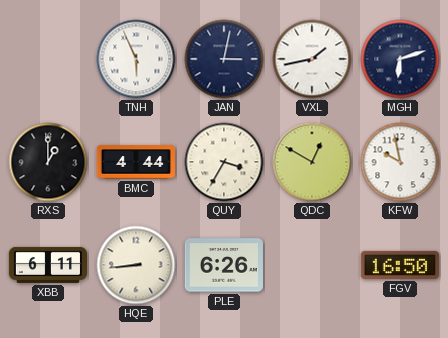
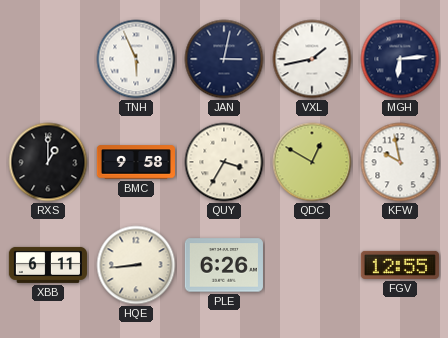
MGH: 6:12 -> 6:14 (400, 59)
BMC: 4:44 -> 9:58 (136, 162)
FGV: 16:50 -> 12:55 (400, 265)
